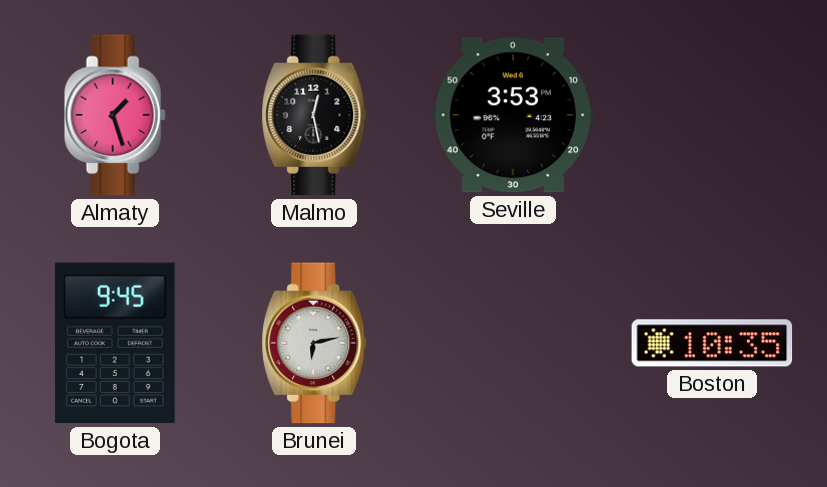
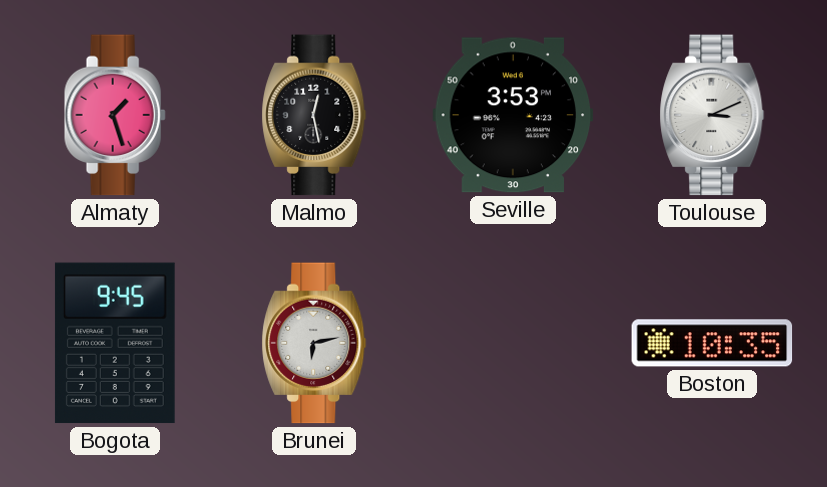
Toulouse: none -> 3:11 (712, 115)
